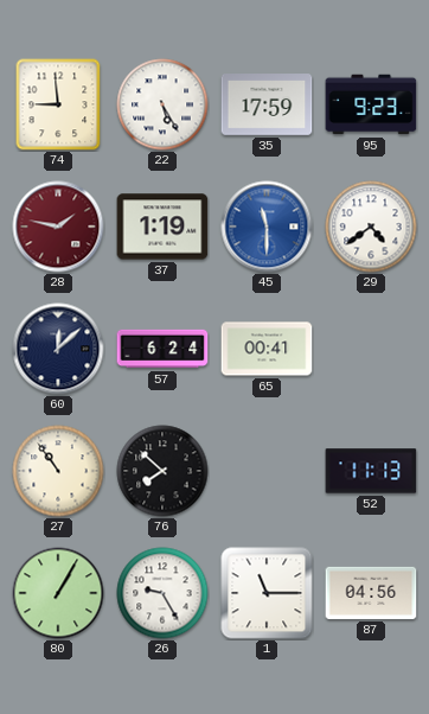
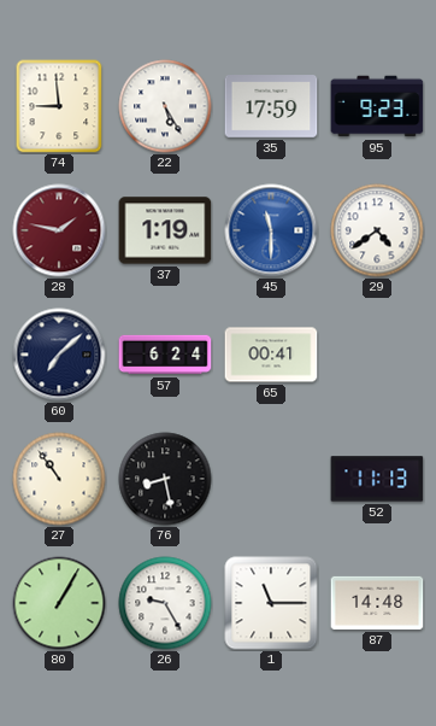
60: 12:08 -> 7:08 (59, 355)
76: 7:52 -> 8:28 (165, 479)
87: 04:56 -> 14:48 (377, 603)
